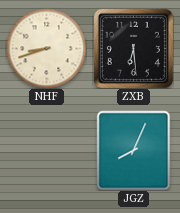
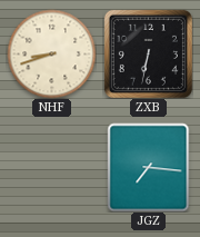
ZXB: 6:29 -> 6:32 (148, 53)
JGZ: 8:04 -> 7:16 (149, 167)
